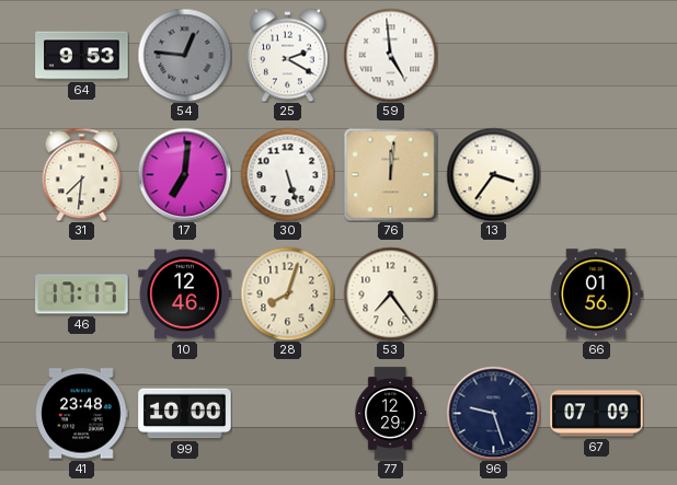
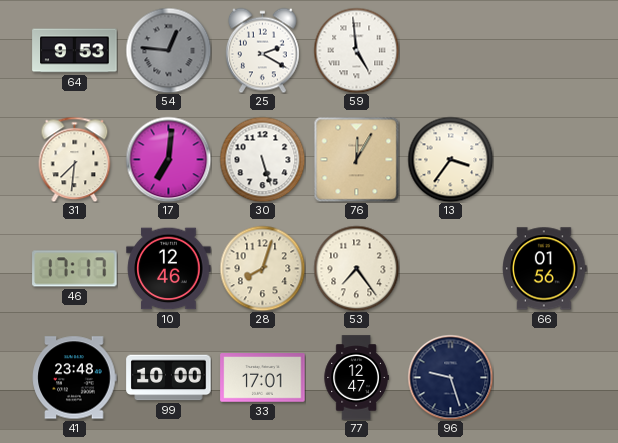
76: 12:01 -> 12:05 (356, 159)
33: none -> 17:01 (263, 378)
77: 12:29 -> 12:47 (356, 378)
67: 07:09 -> none (597, 414)
